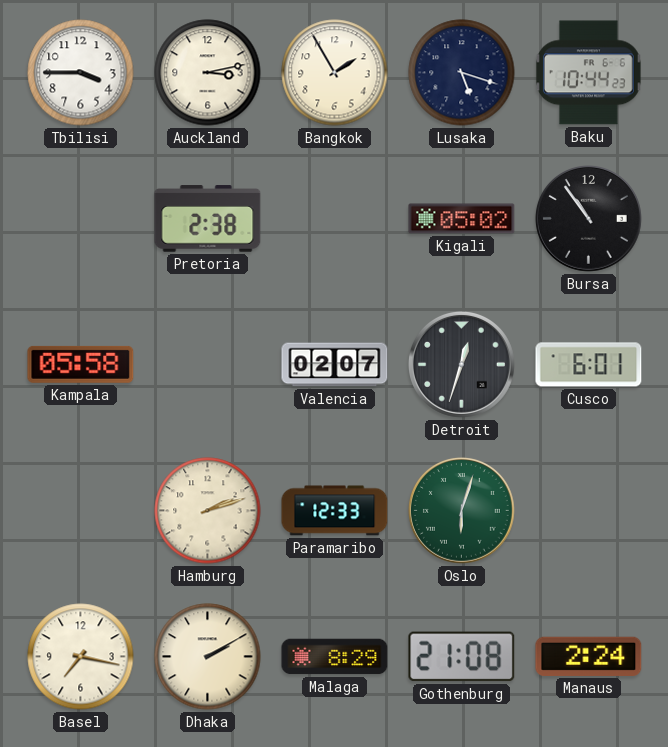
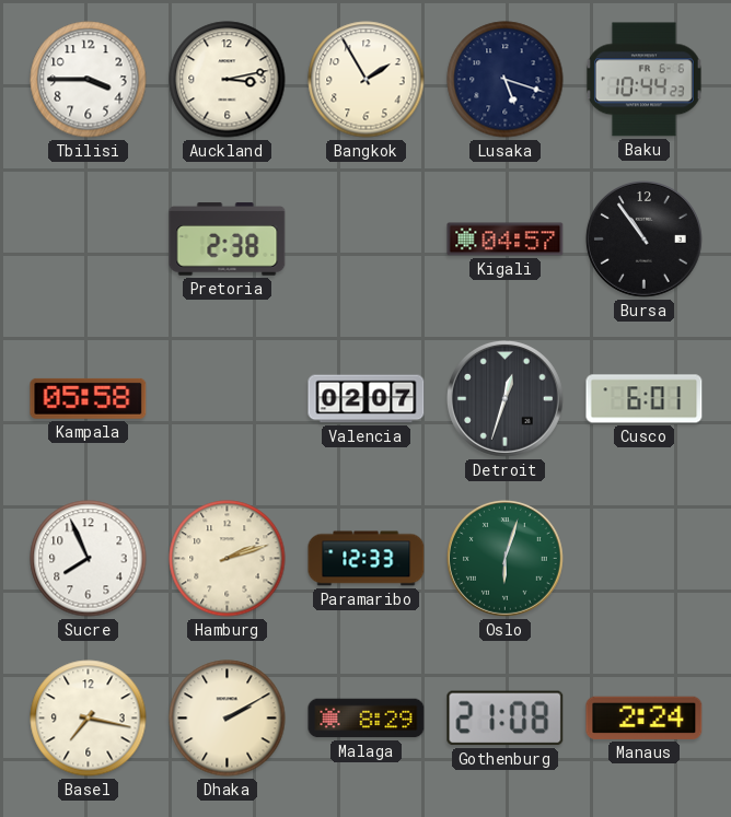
Kigali: 05:02 -> 04:57 (506, 240)
Sucre: none -> 7:56 (89, 559)
